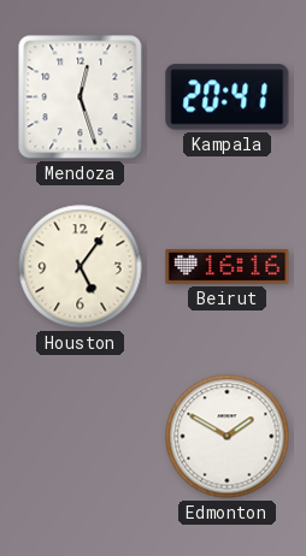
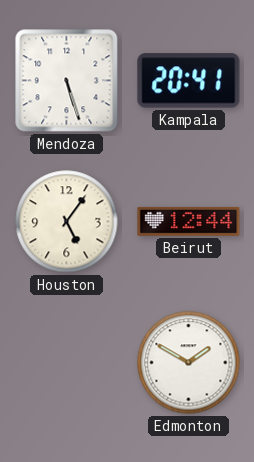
Mendoza: 12:27 -> 5:27 (67, 81)
Beirut: 16:16 -> 12:44 (189, 221)
